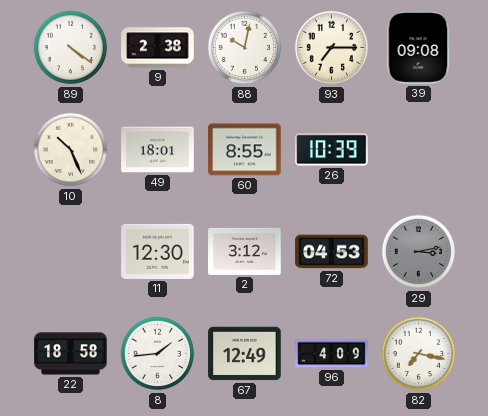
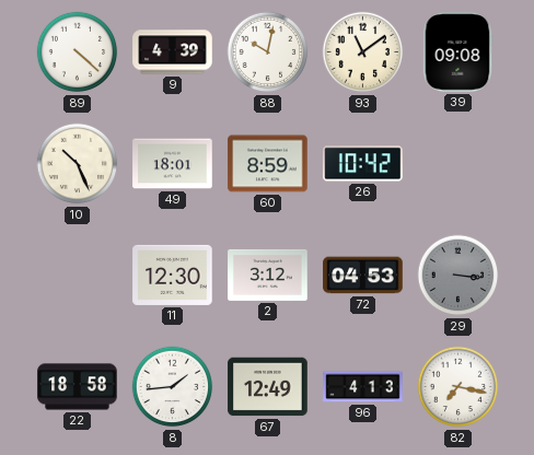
89: 4:21 -> 4:22 (78, 52)
9: 2:38 -> 4:39 (173, 52)
93: 7:15 -> 11:09 (363, 52)
60: 8:55 -> 8:59 (268, 164)
26: 10:39 -> 10:42 (363, 164)
29: 3:13 -> 3:16 (458, 276)
96: 4:09 -> 4:13 (363, 387)
